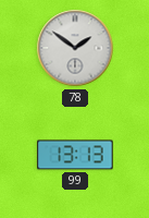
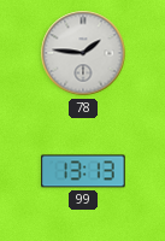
78: 1:51 -> 1:46 (83, 53)
